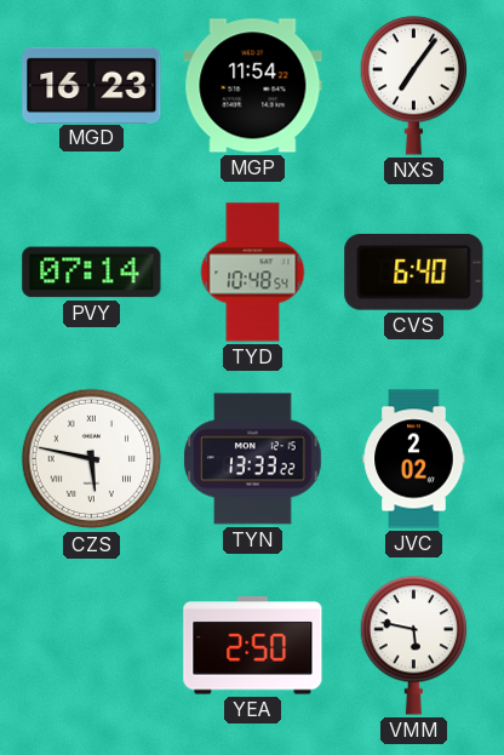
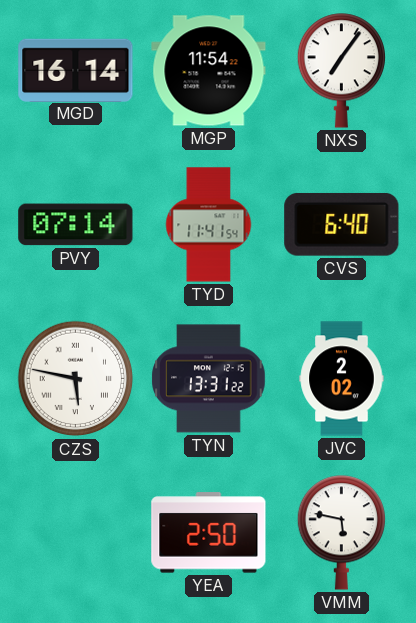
MGD: 16:23 -> 16:14 (76, 70)
TYD: 10:48 -> 11:41 (209, 225)
TYN: 13:33 -> 13:31 (209, 379)
